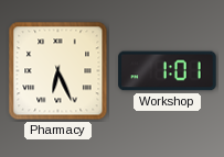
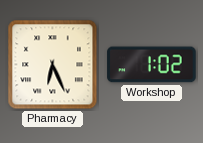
Workshop: 1:01 -> 1:02 (152, 65)
